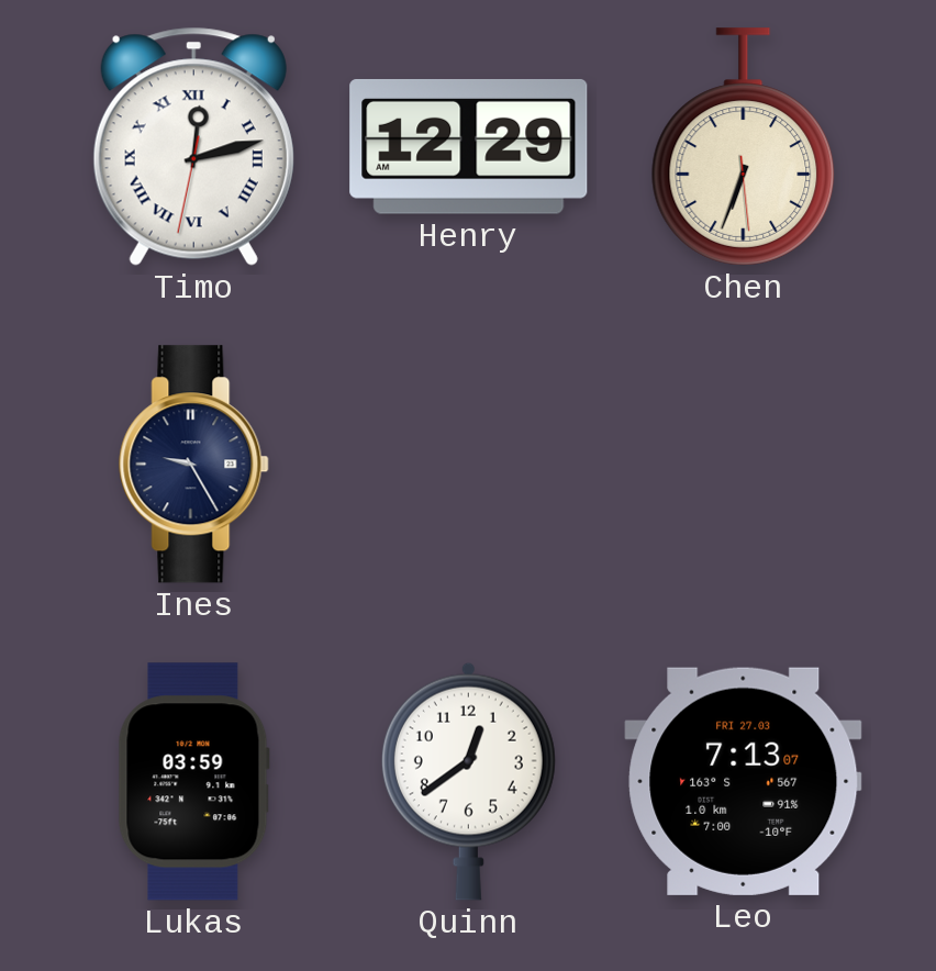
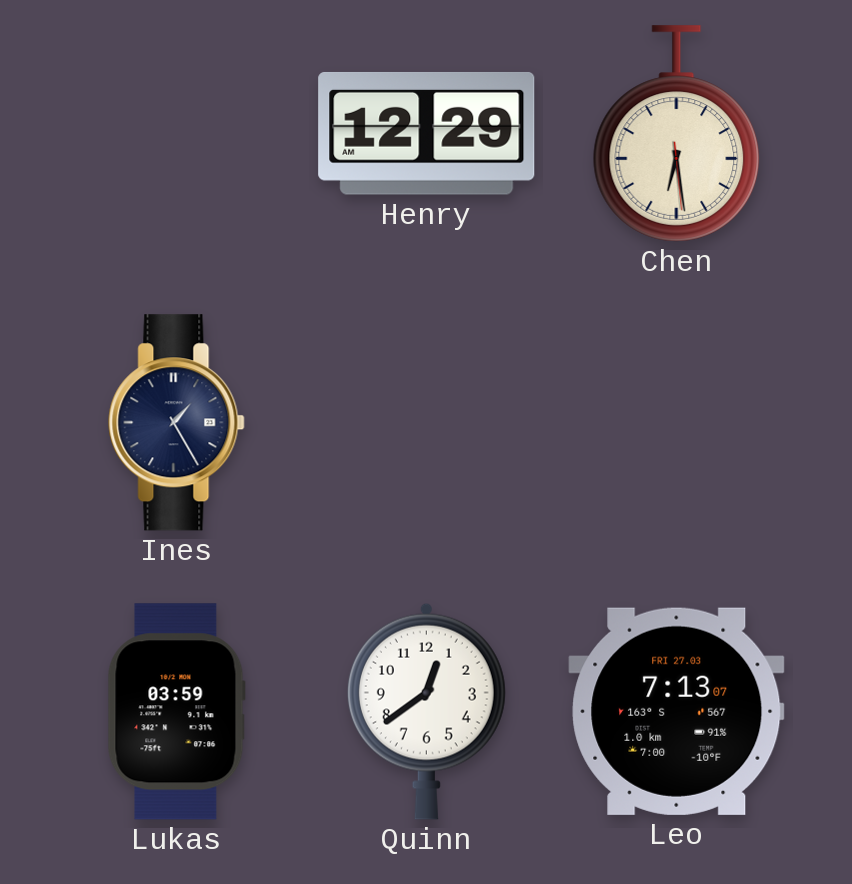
Timo: 12:12 -> none (193, 146)
Chen: 6:33 -> 6:28 (677, 134)
Ines: 9:25 -> 1:25 (177, 423)
